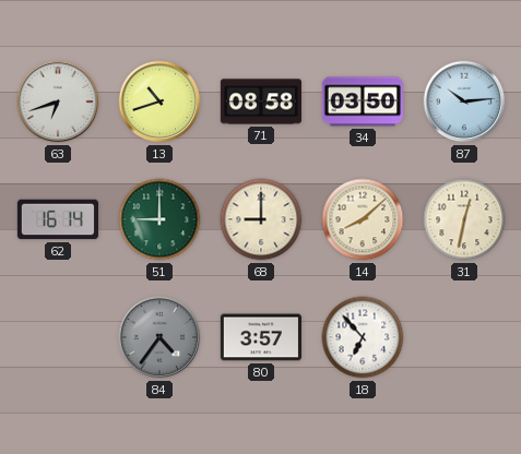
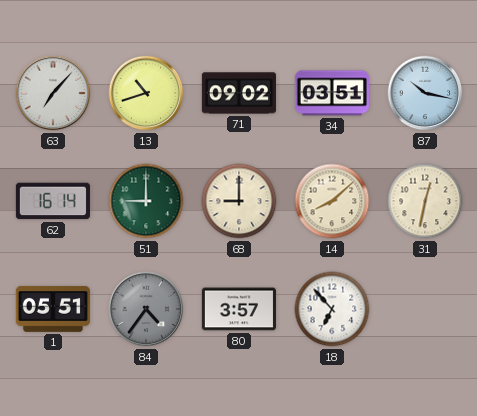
63: 6:42 -> 7:07 (53, 93)
71: 08:58 -> 09:02 (239, 93)
34: 03:50 -> 03:51 (332, 93)
87: 10:14 -> 10:17 (425, 93)
1: none -> 05:51 (53, 309)
